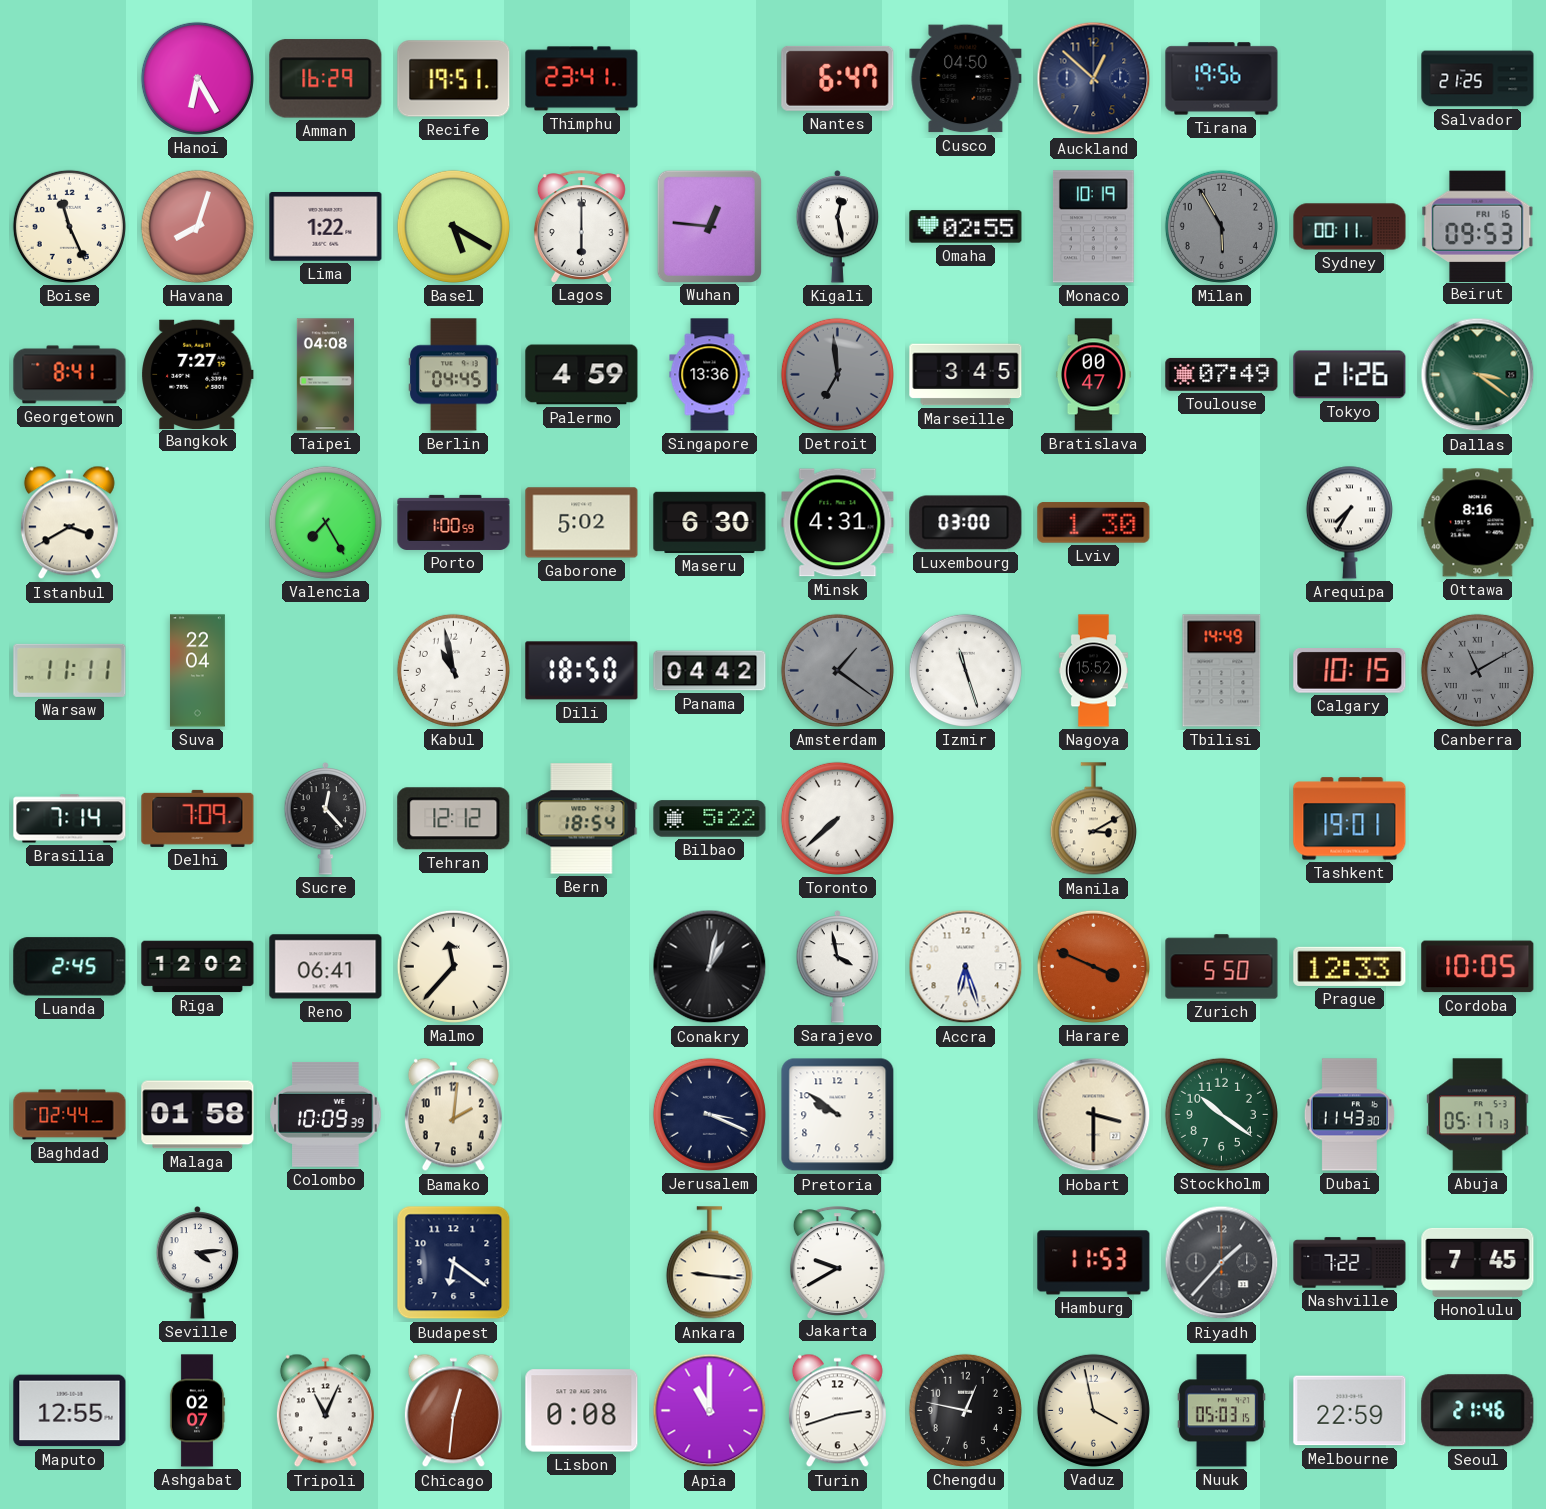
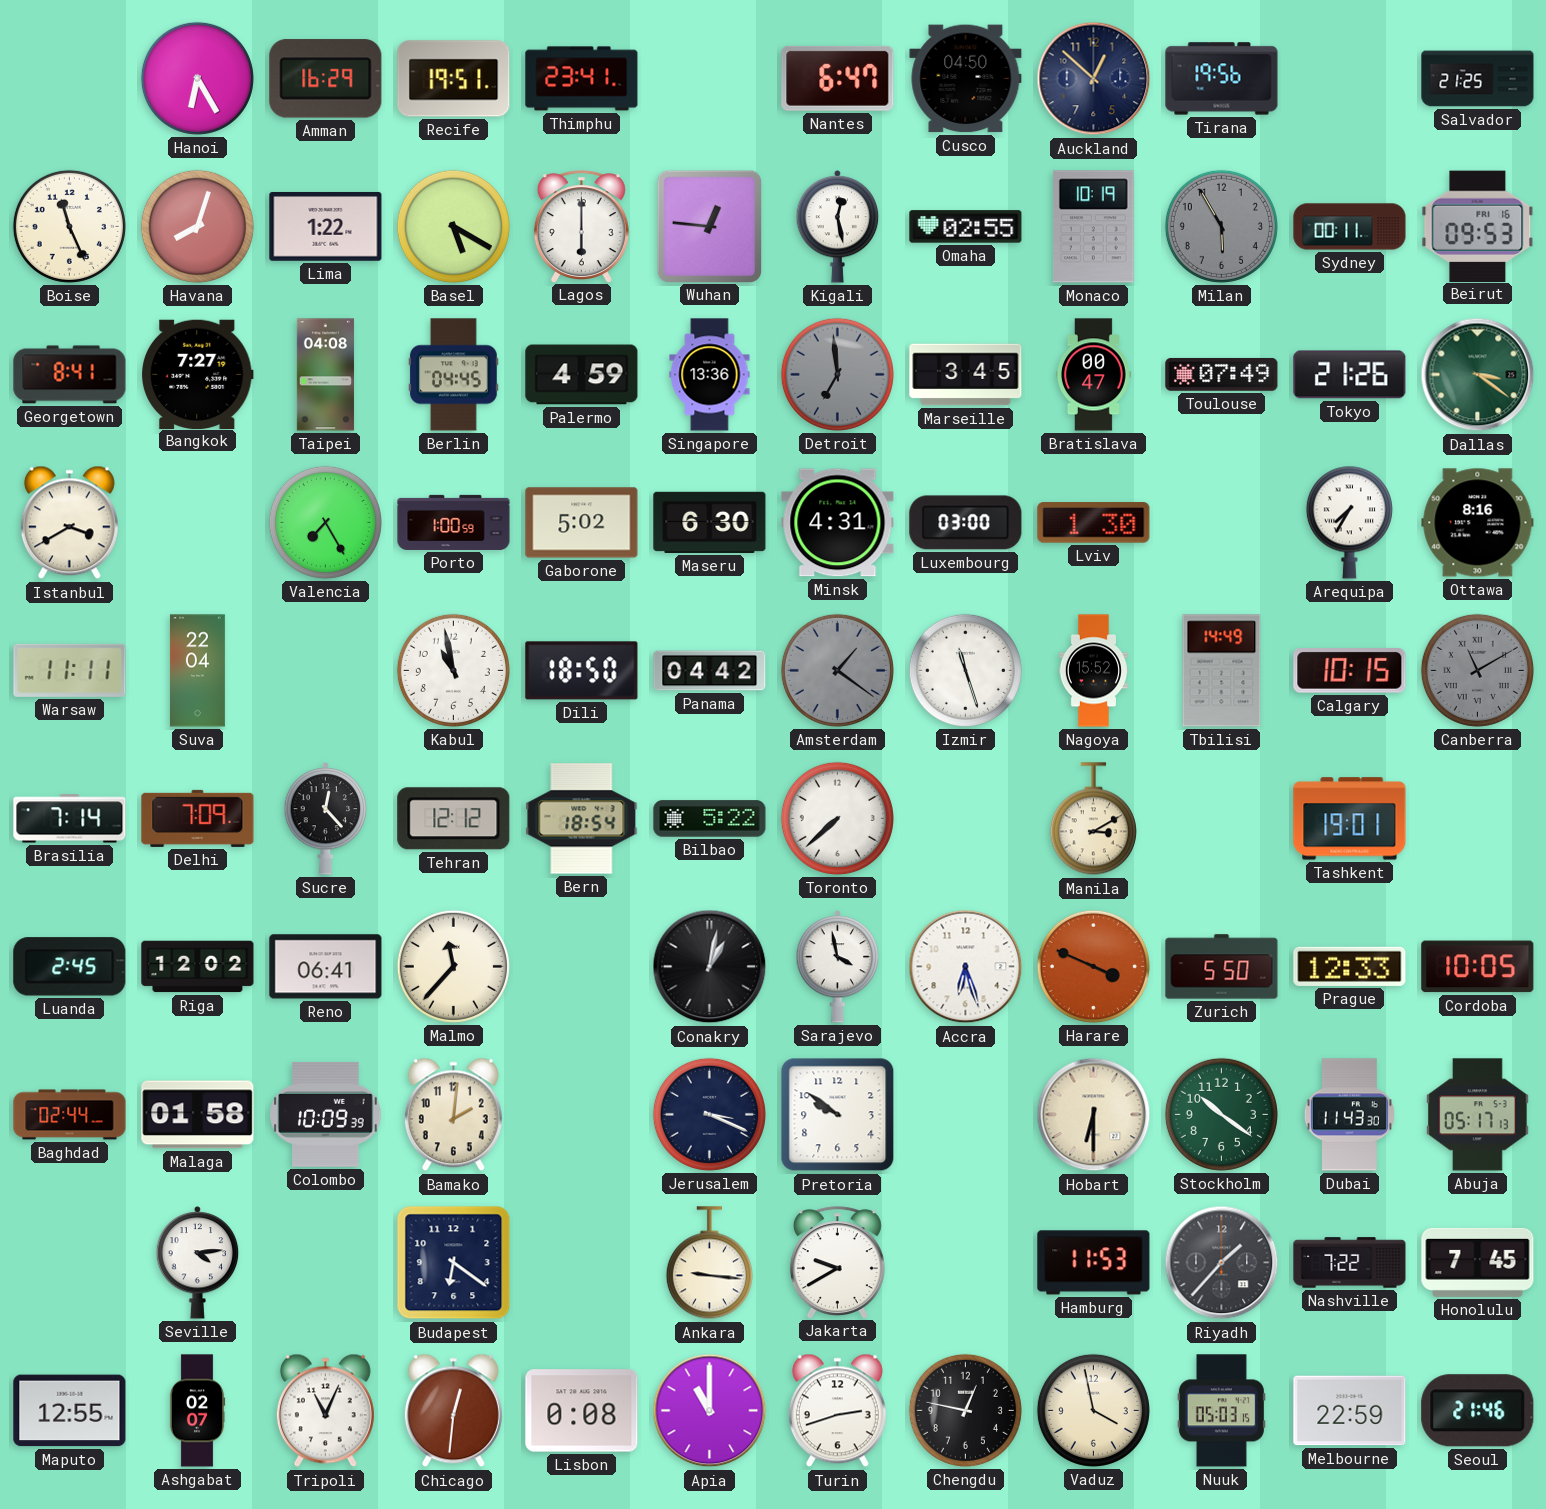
Hobart: 3:30 -> 6:30 (1094, 1115)
